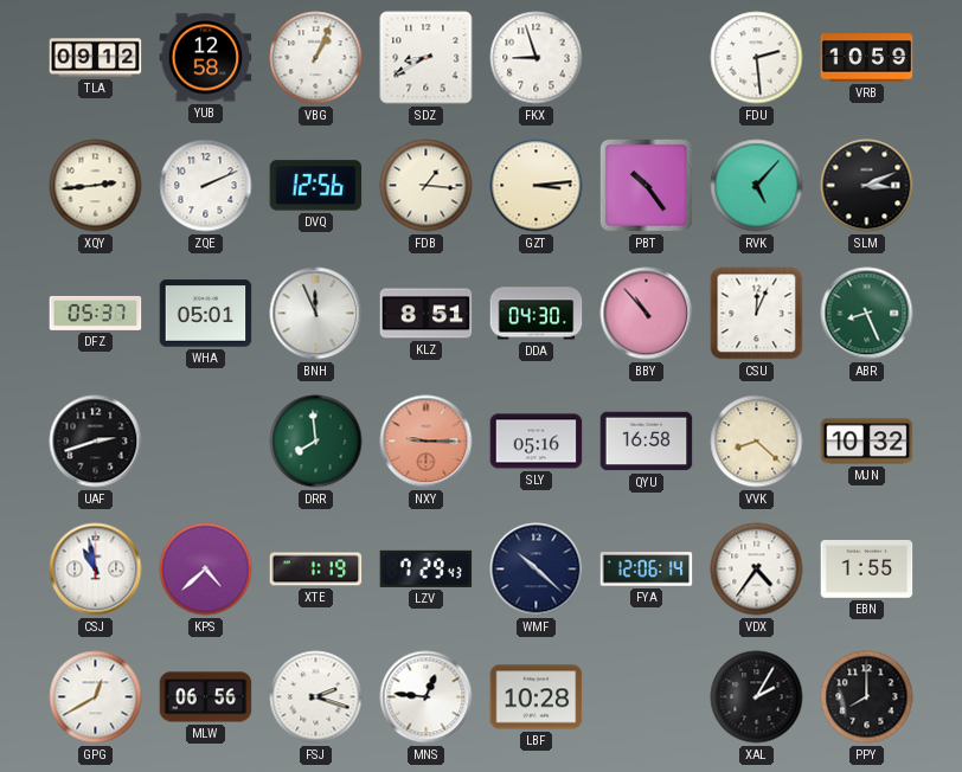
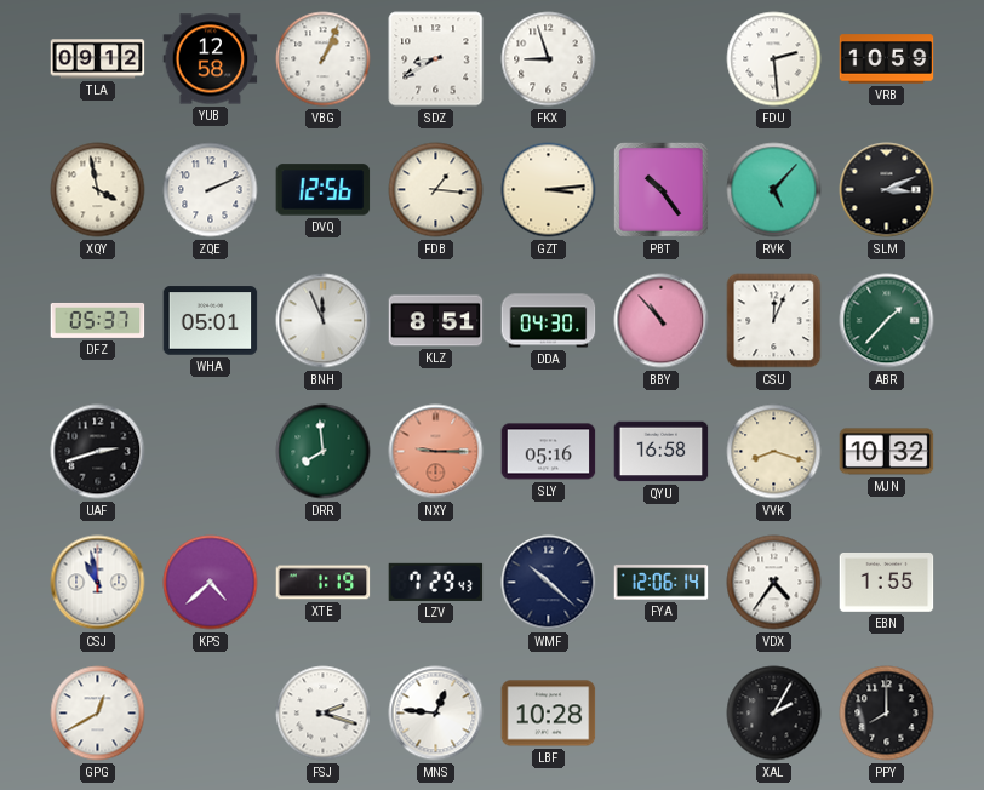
XQY: 2:44 -> 3:58 (98, 190)
ABR: 8:26 -> 1:37 (887, 321)
VVK: 8:22 -> 8:18 (774, 452)
MLW: 06:56 -> none (206, 697)
